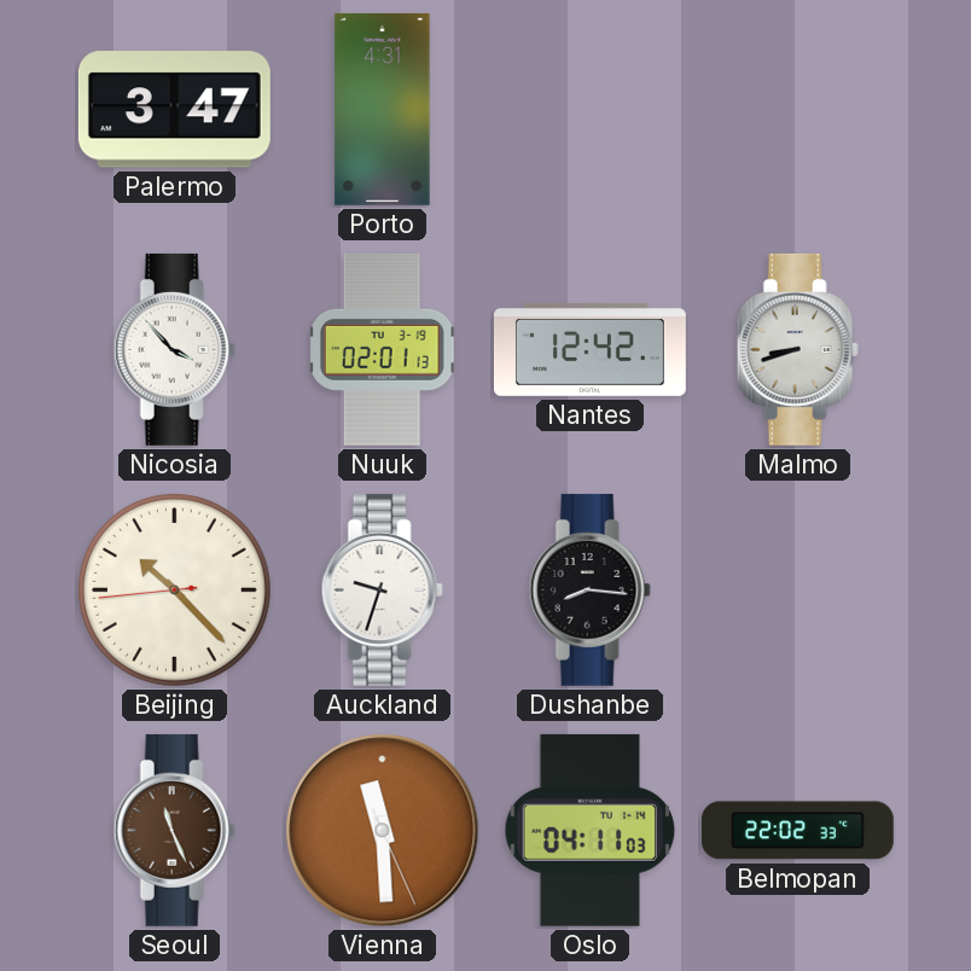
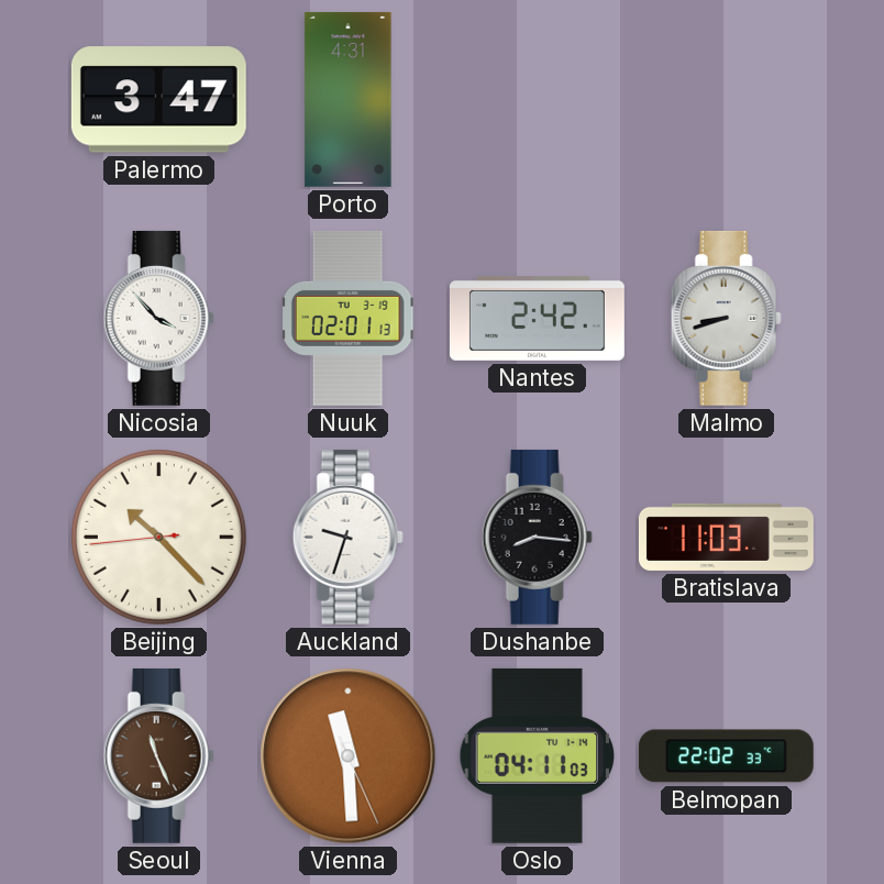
Nantes: 12:42 -> 2:42 (537, 318)
Bratislava: none -> 11:03 (726, 537)
